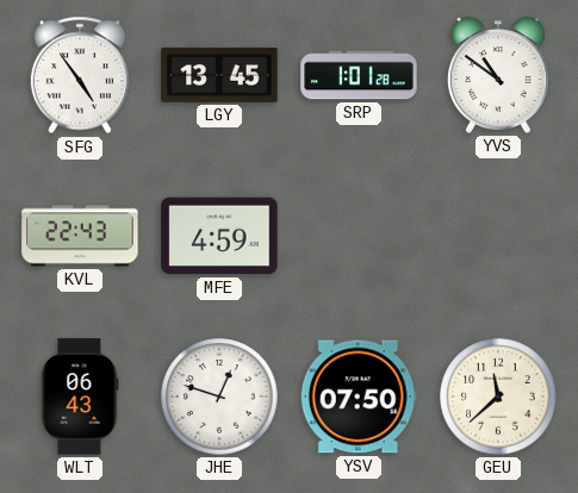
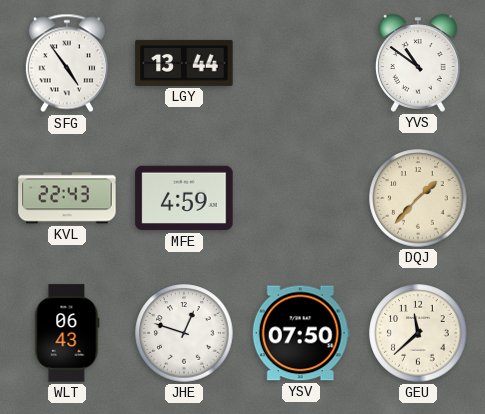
LGY: 13:45 -> 13:44 (184, 63)
SRP: 1:01 -> none (359, 75)
DQJ: none -> 1:37 (418, 198)
